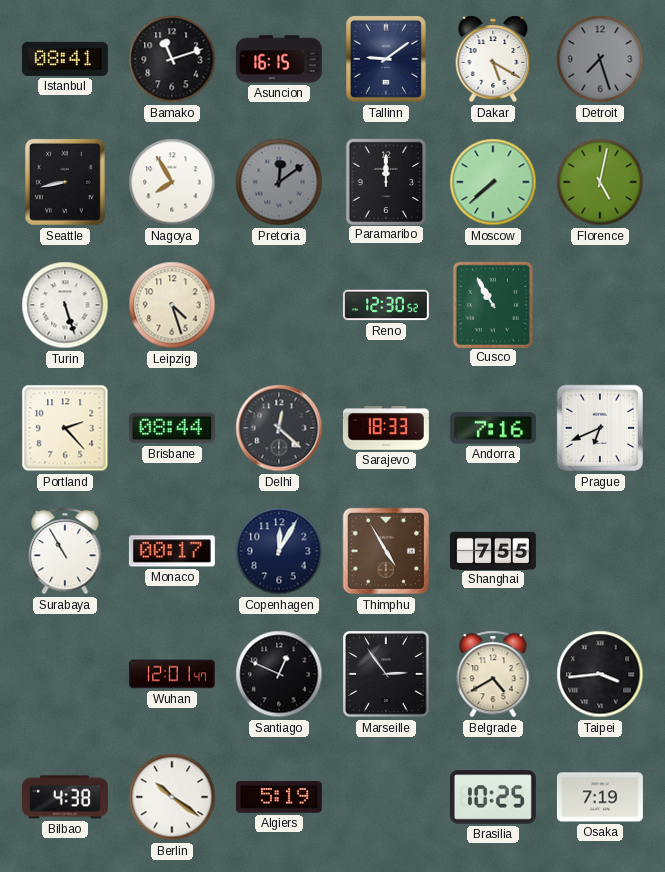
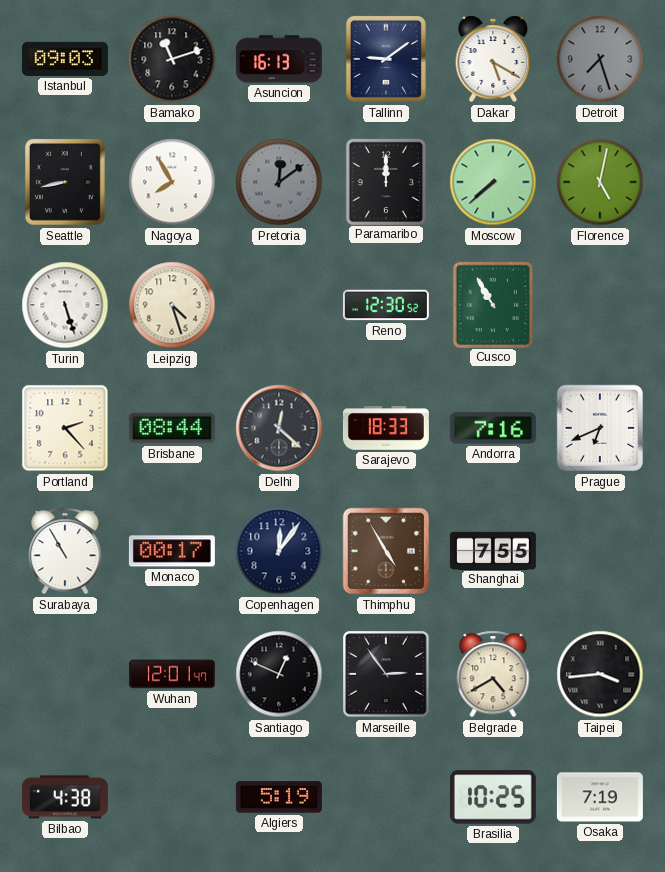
Istanbul: 08:41 -> 09:03 (65, 59)
Asuncion: 16:15 -> 16:13 (279, 59)
Copenhagen: 12:05 -> 12:06 (279, 551)
Berlin: 10:21 -> none (172, 797)
